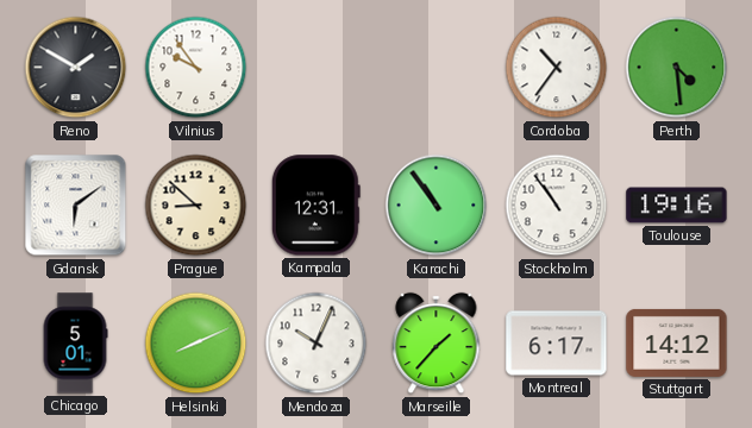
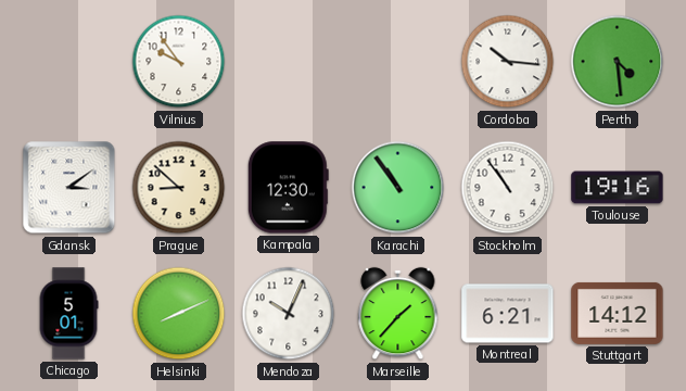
Reno: 1:50 -> none (76, 68)
Cordoba: 10:36 -> 10:16 (508, 62)
Gdansk: 6:09 -> 3:09 (69, 188)
Kampala: 12:31 -> 12:30 (288, 188)
Montreal: 6:17 -> 6:21 (508, 314)
